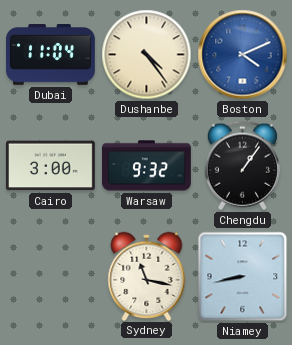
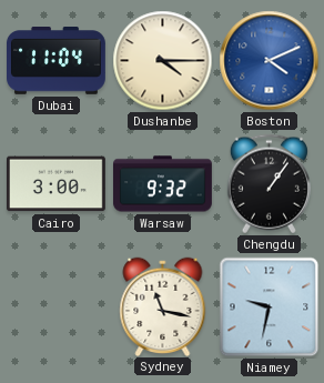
Dushanbe: 4:24 -> 4:15 (163, 61)
Niamey: 8:43 -> 9:32 (270, 308)
